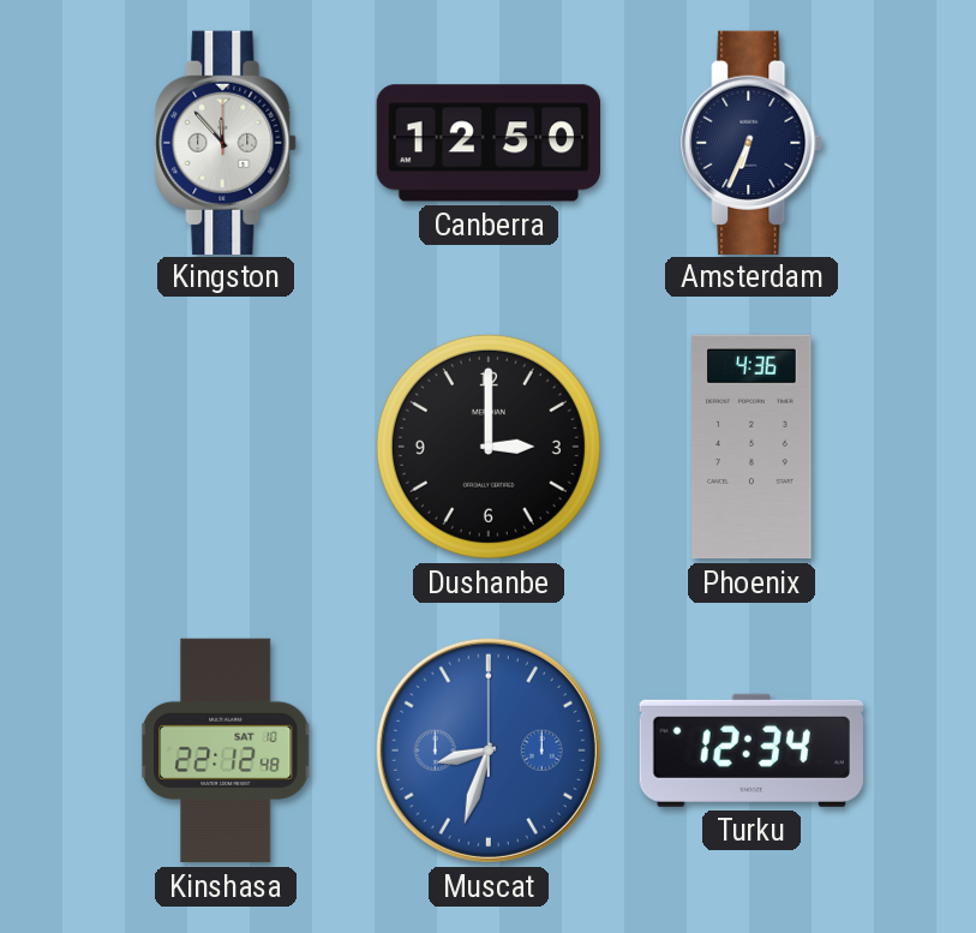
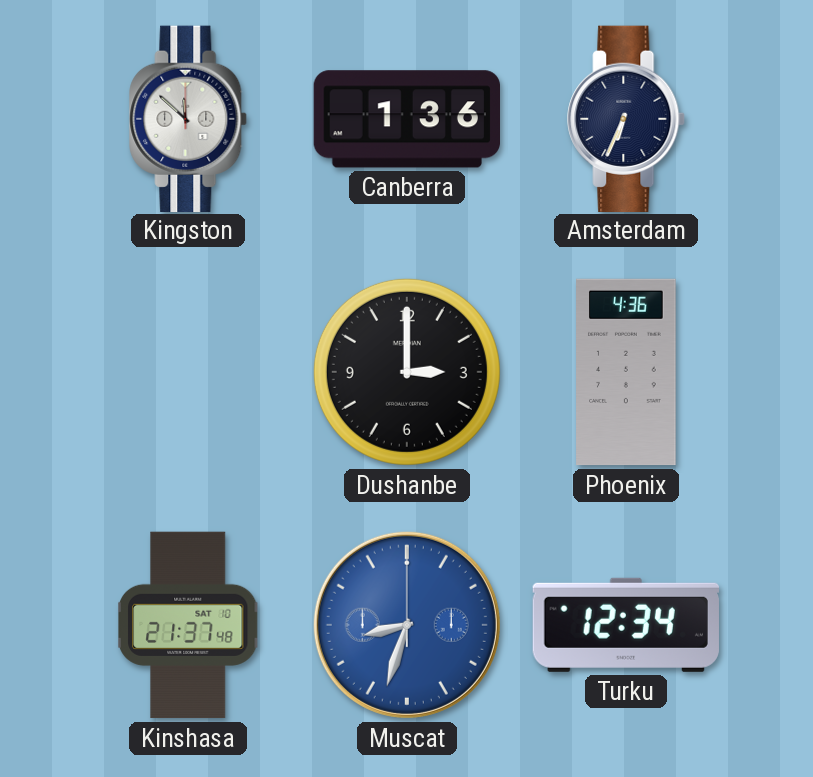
Kingston: 11:53 -> 11:52 (189, 118)
Canberra: 12:50 -> 1:36 (406, 119)
Kinshasa: 22:12 -> 21:37 (188, 625)
